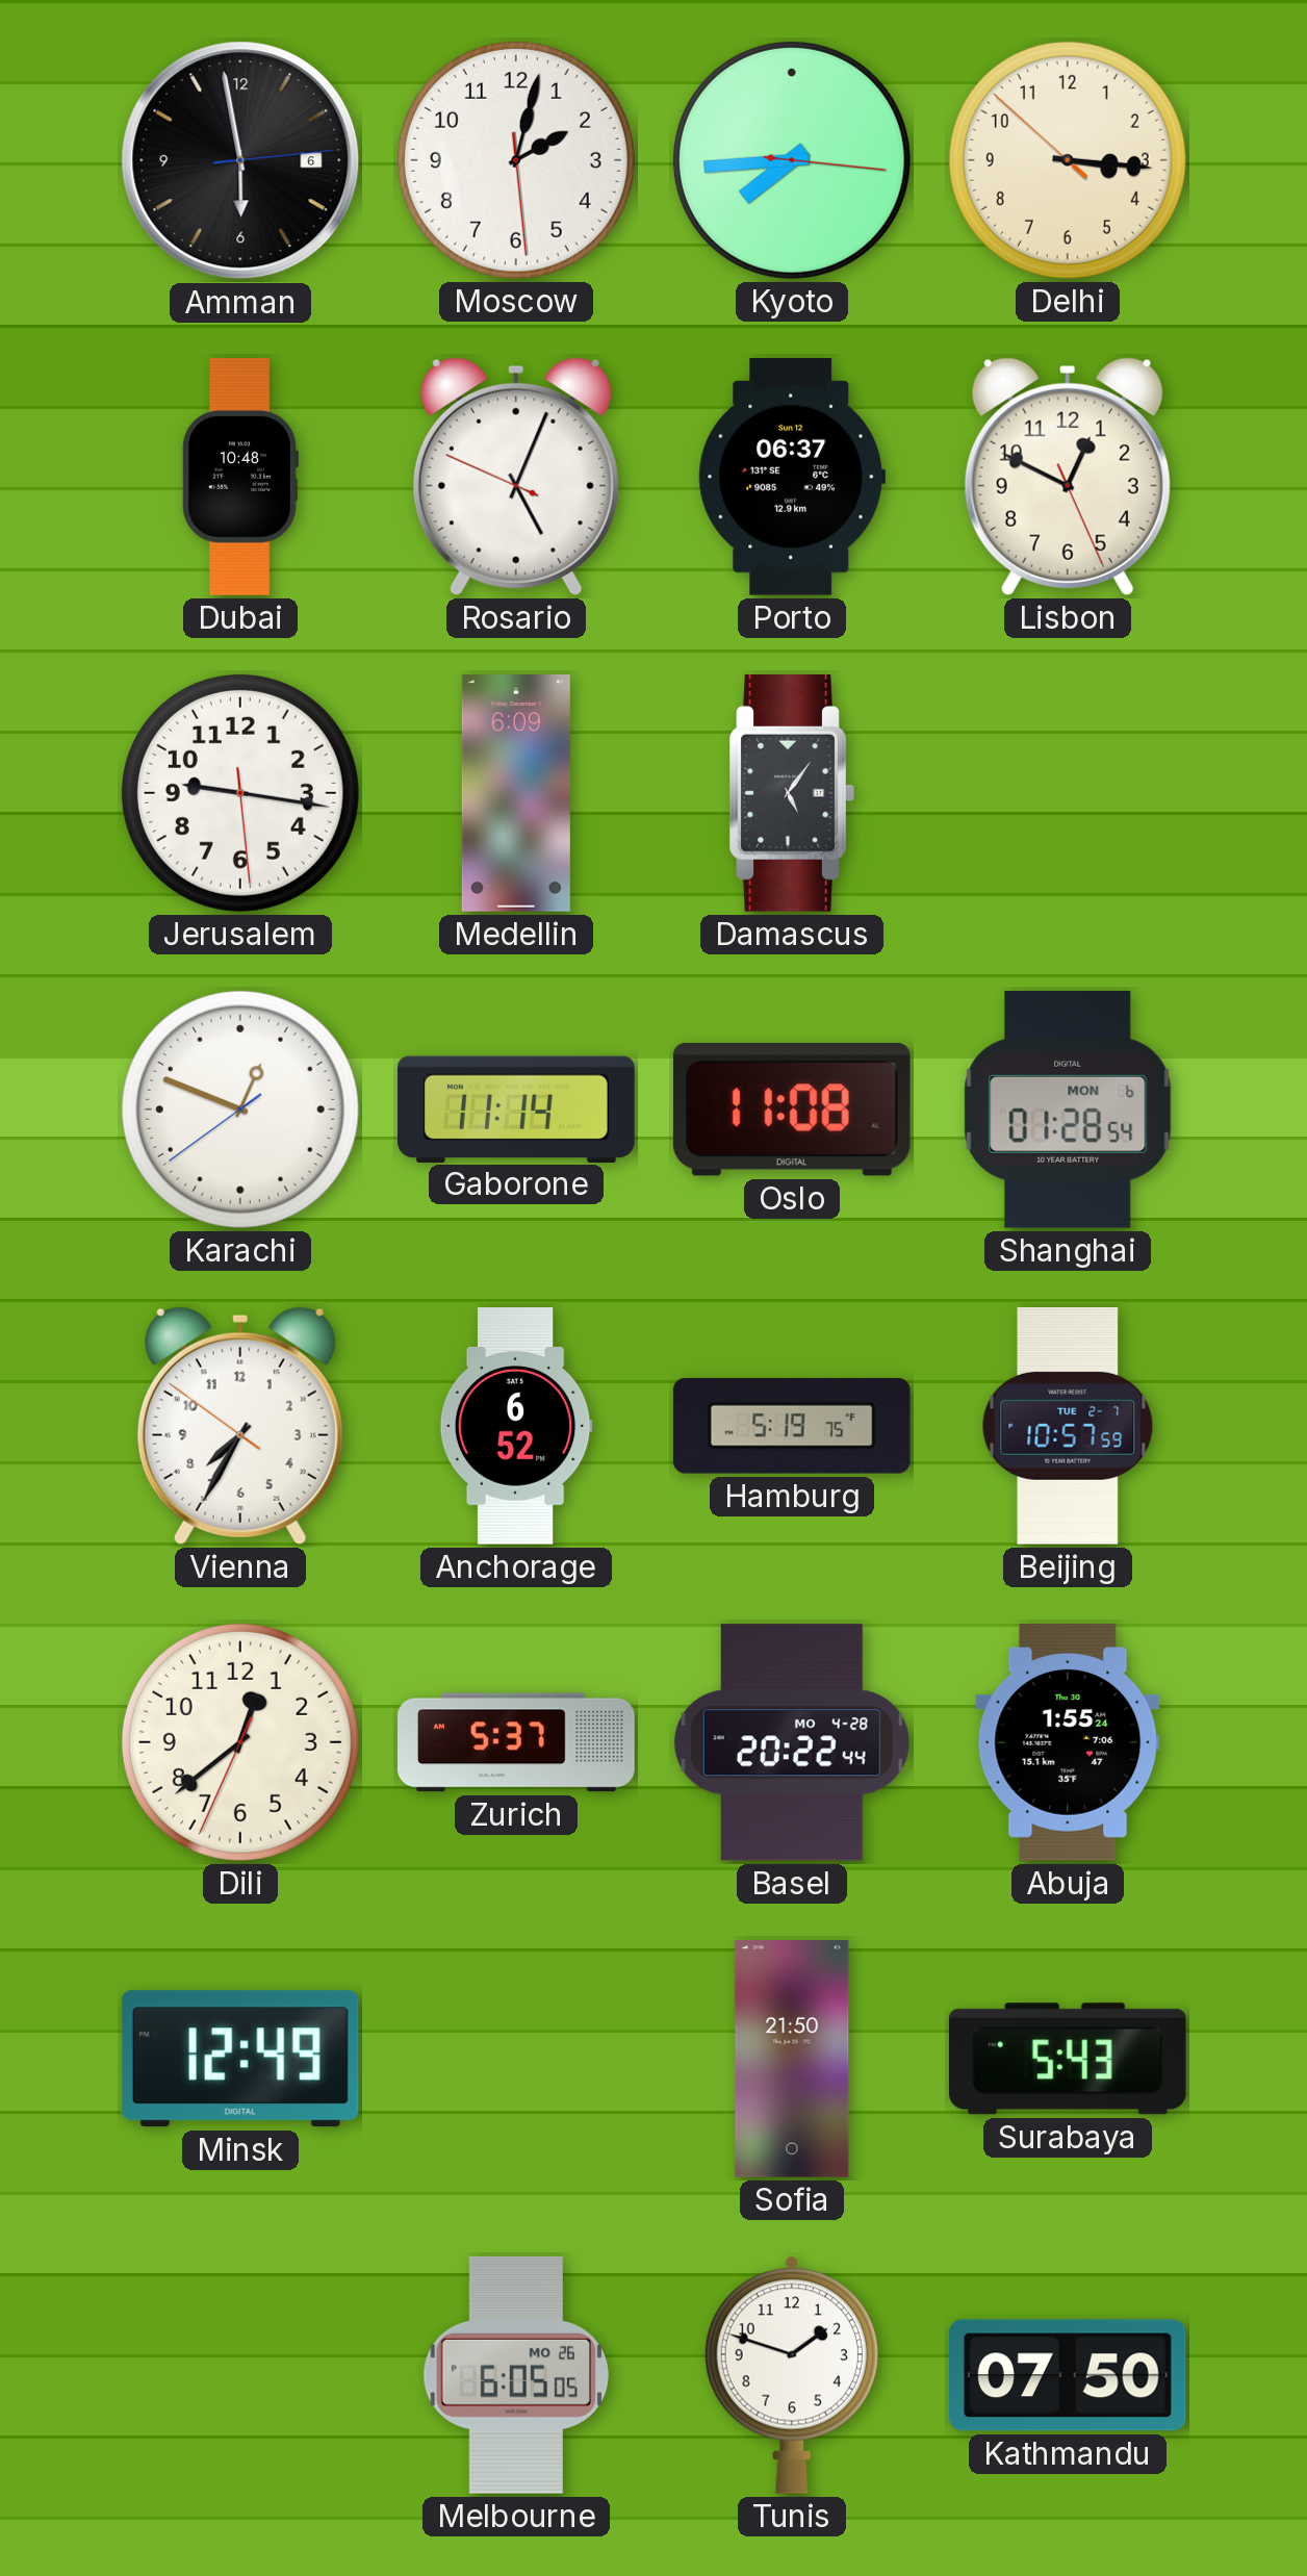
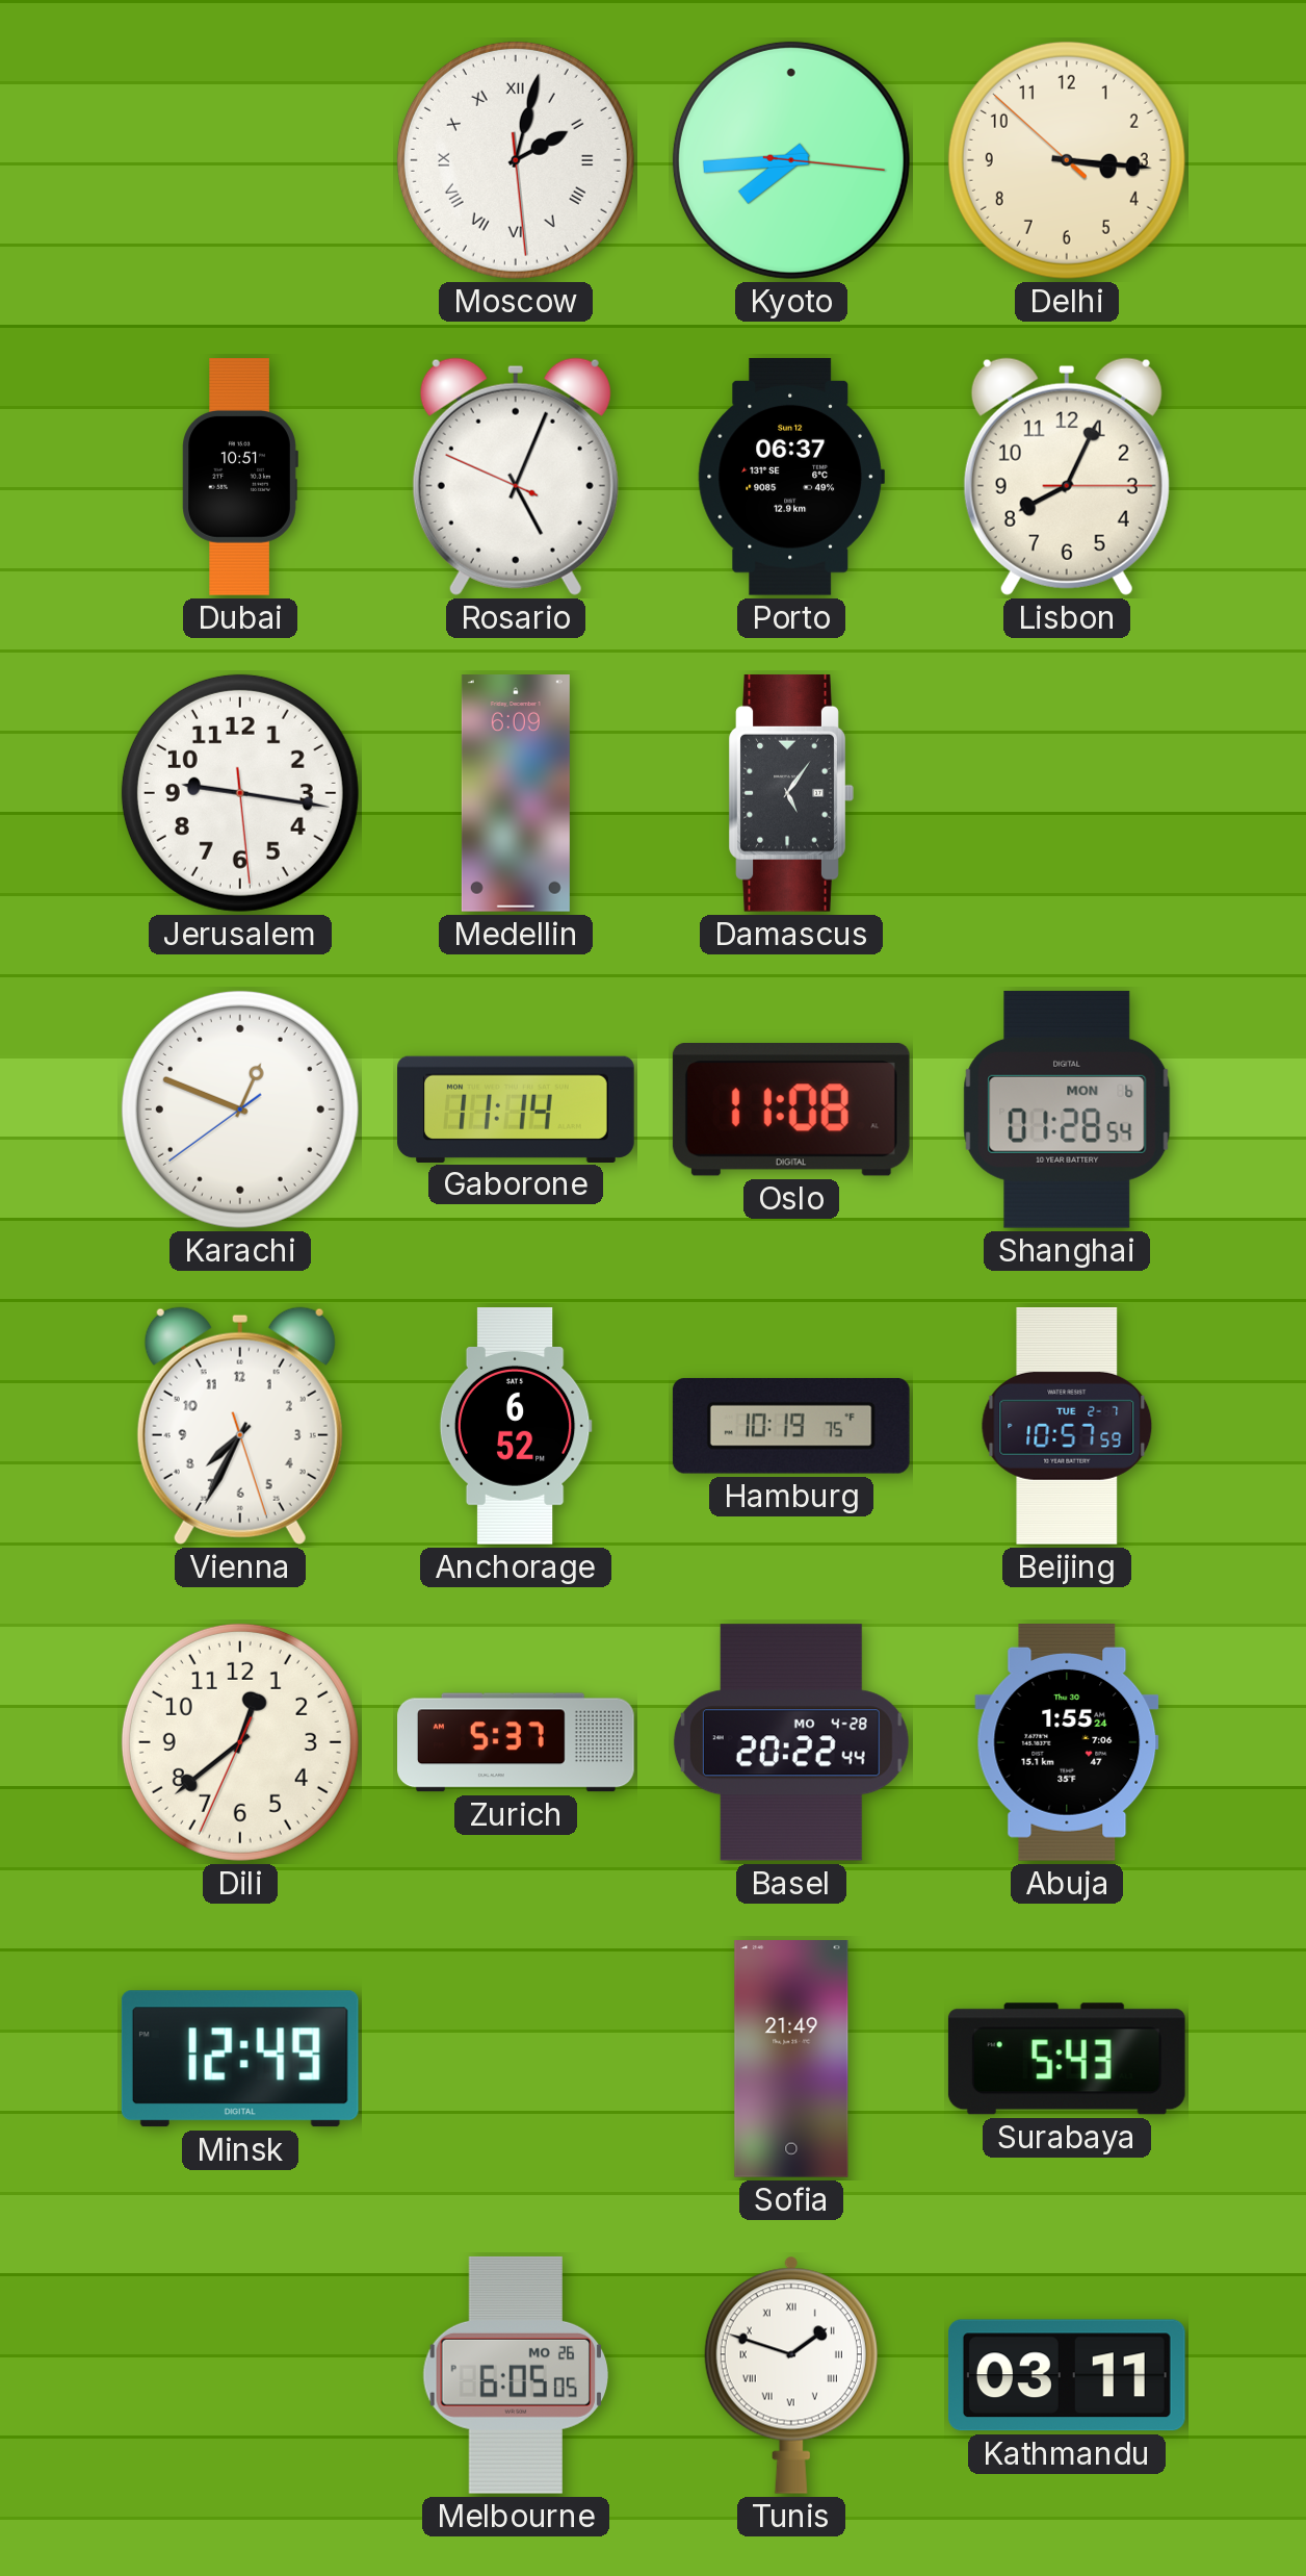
Amman: 5:58 -> none (240, 160)
Moscow numerals: Arabic -> Roman (516, 160)
Dubai: 10:48 -> 10:51 (240, 478)
Lisbon: 12:49 -> 8:04 (1067, 477)
Vienna: 7:34:51 -> 7:34:27 (240, 1426)
Hamburg: 5:19 -> 10:19 (791, 1426)
Sofia: 21:50 -> 21:49 (791, 2060)
Tunis numerals: Arabic -> Roman (791, 2375)
Kathmandu: 07:50 -> 03:11 (1067, 2375)
